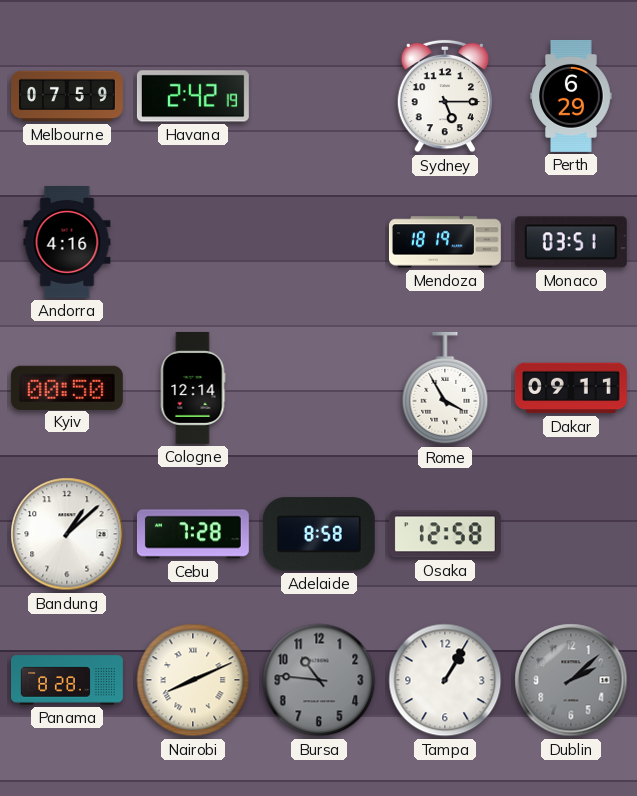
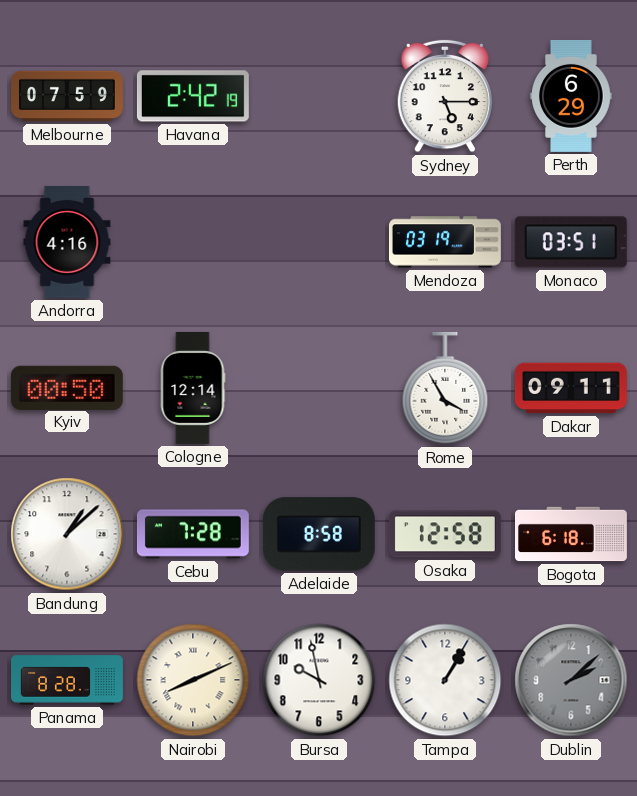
Mendoza: 18:19 -> 03:19 (445, 242)
Bogota: none -> 6:18 (572, 534)
Bursa: 10:46 -> 9:58 (319, 680)
Bursa dial: grey -> white (319, 680)
